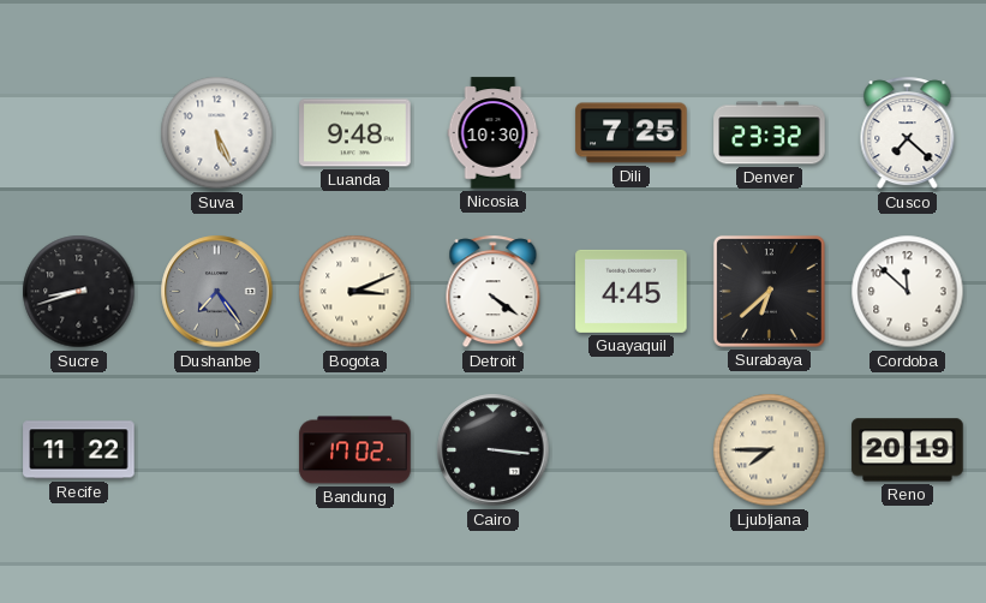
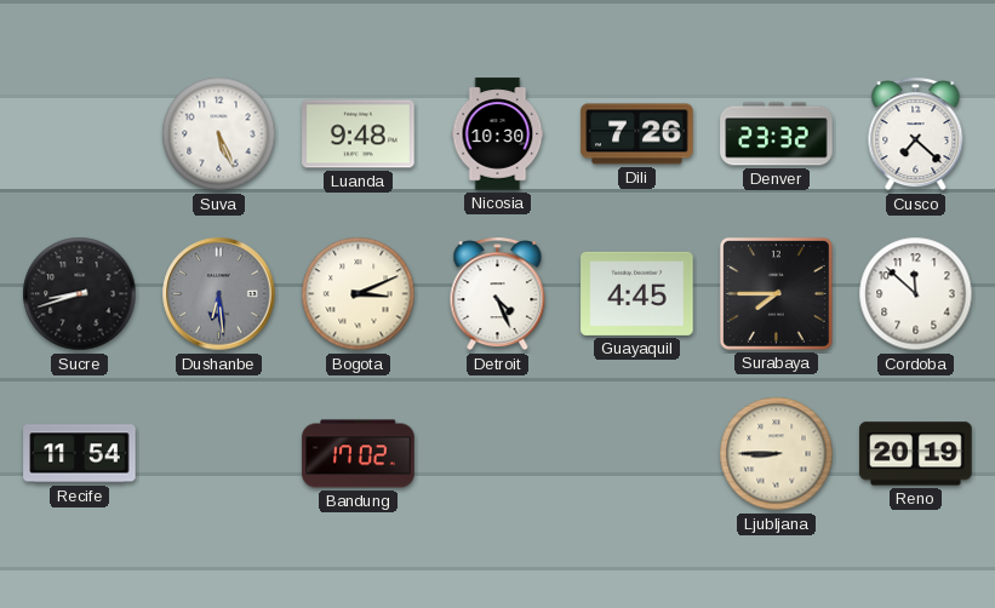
Dili: 7:25 -> 7:26 (637, 134)
Dushanbe: 7:24 -> 6:29 (219, 294)
Detroit: 4:21 -> 4:26 (498, 294)
Surabaya: 6:38 -> 7:45 (776, 293)
Recife: 11:22 -> 11:54 (80, 454)
Cairo: 3:16 -> none (494, 450)
Ljubljana: 7:45 -> 8:45 (777, 454)
